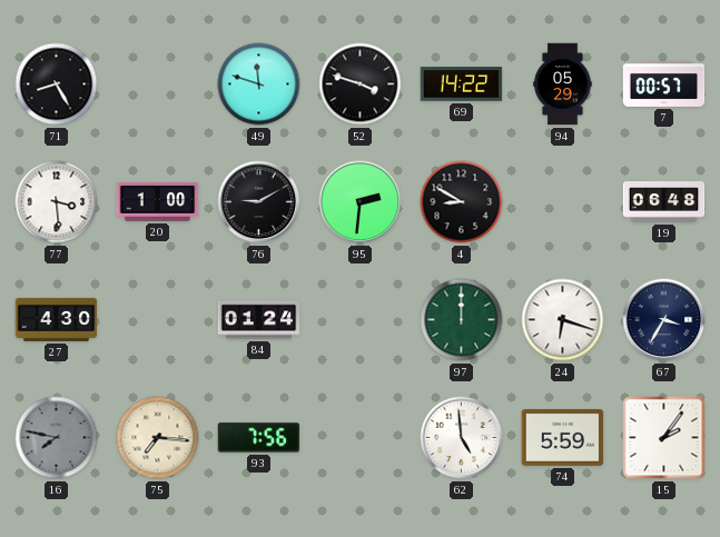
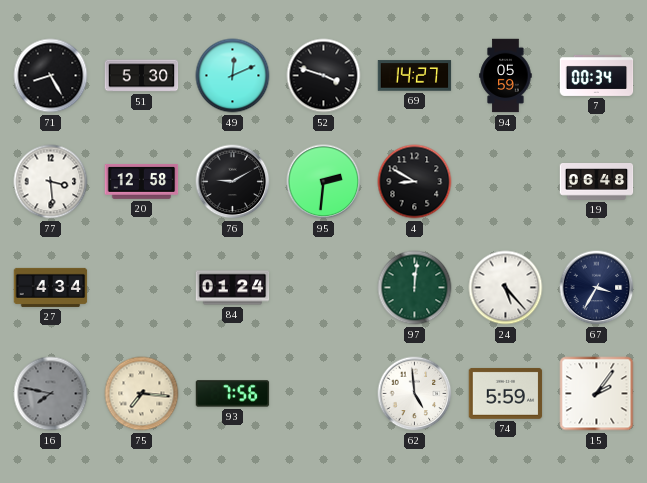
51: none -> 5:30 (142, 76)
49: 11:48 -> 12:11 (233, 76)
69: 14:22 -> 14:27 (415, 76)
94: 05:29 -> 05:59 (506, 76)
7: 00:57 -> 00:34 (597, 75)
20: 1:00 -> 12:58 (142, 181)
27: 4:30 -> 4:34 (51, 287)
97: 12:00 -> 12:01 (415, 288)
24: 6:18 -> 5:23 (506, 288)
